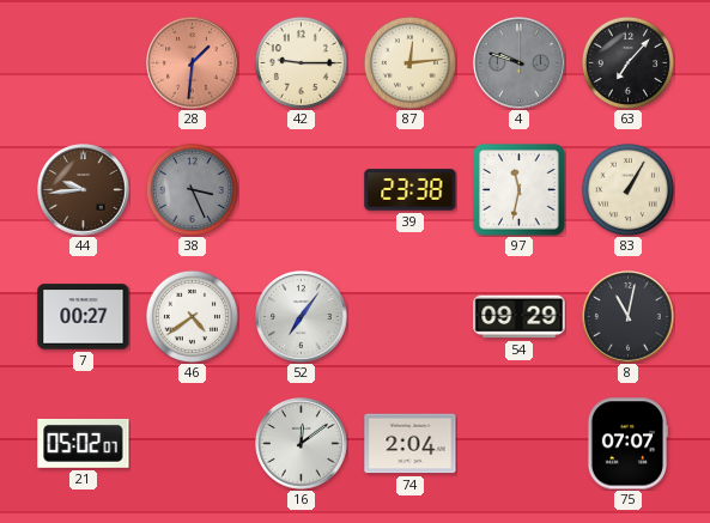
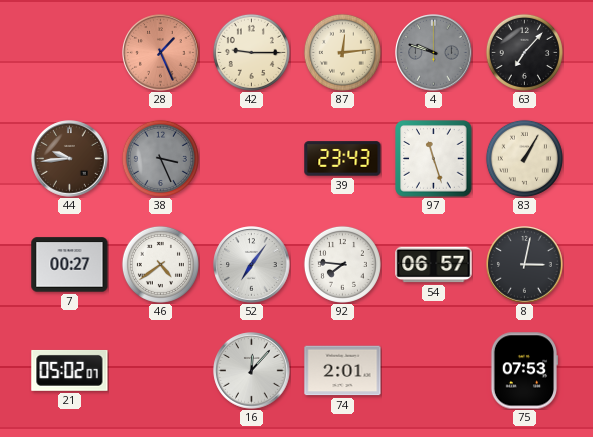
28: 1:31 -> 1:26 (161, 53)
39: 23:38 -> 23:43 (343, 159)
97: 11:32 -> 11:27 (434, 159)
92: none -> 7:46 (342, 264)
54: 09:29 -> 06:57 (434, 265)
8: 11:02 -> 3:02 (525, 265)
16: 12:09 -> 12:07 (252, 371)
74: 2:04 -> 2:01 (343, 371)
75: 07:07 -> 07:53 (524, 371)
